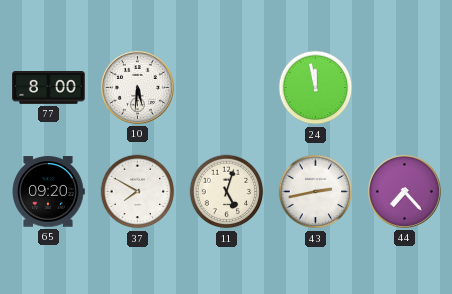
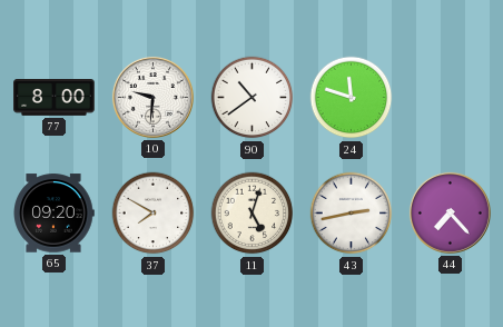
10: 5:31 -> 9:31 (152, 97)
90: none -> 10:39 (253, 98)
24: 11:58 -> 11:48 (352, 98)
